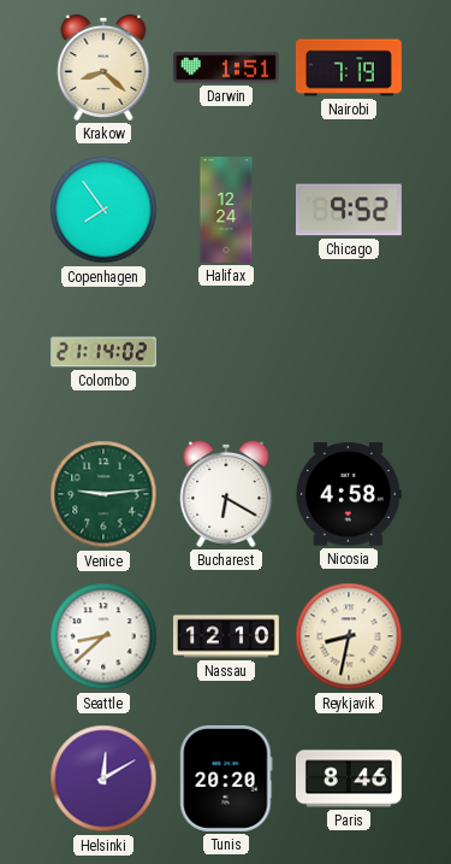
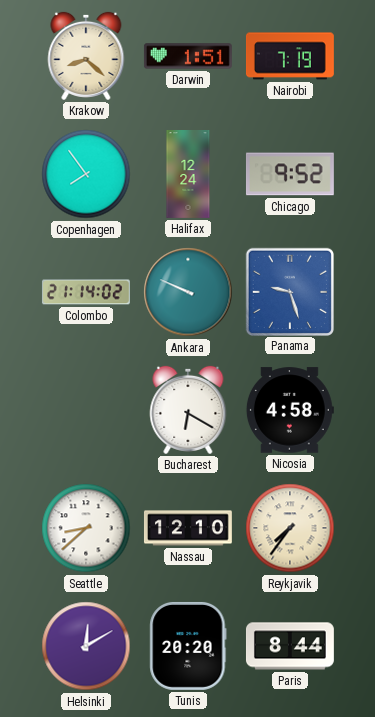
Ankara: none -> 9:49 (188, 292)
Panama: none -> 9:27 (289, 291)
Venice: 9:14 -> none (103, 494)
Reykjavik: 8:32 -> 7:36 (290, 528)
Paris: 8:46 -> 8:44 (290, 646)
